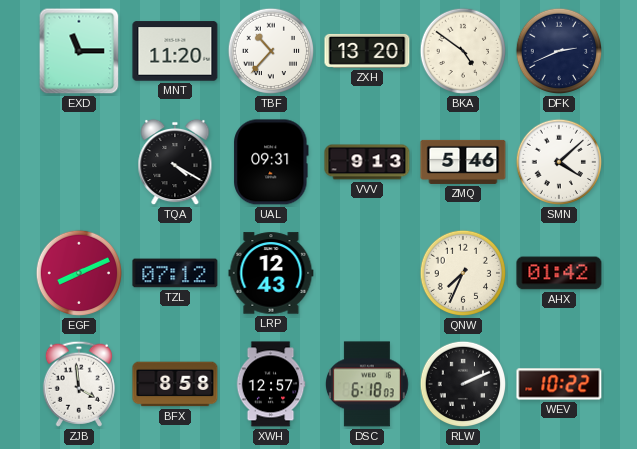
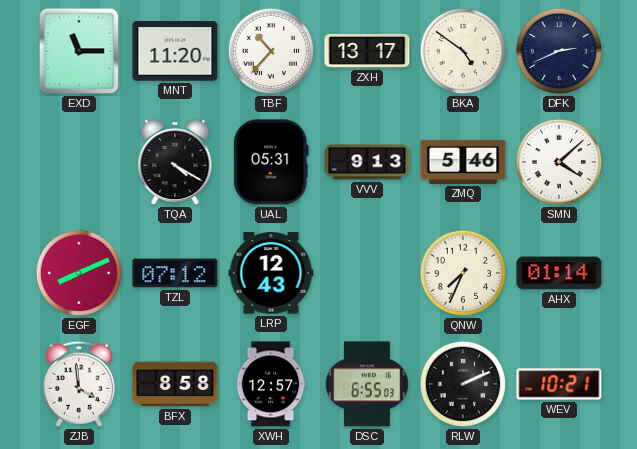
ZXH: 13:20 -> 13:17 (367, 51)
UAL: 09:31 -> 05:31 (271, 162)
AHX: 01:42 -> 01:14 (559, 273)
DSC: 6:18 -> 6:55 (367, 384)
WEV: 10:22 -> 10:21 (559, 384)
